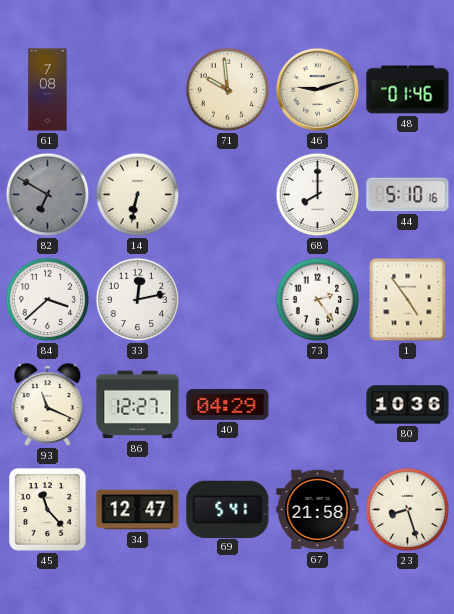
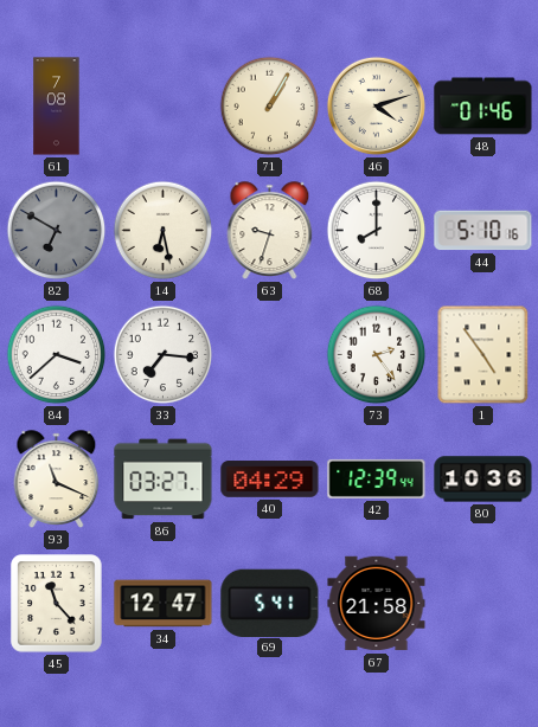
71: 9:59 -> 1:05 (270, 107)
46: 9:12 -> 4:12 (376, 105)
14: 6:32 -> 6:28 (164, 231)
63: none -> 9:33 (270, 231)
33: 12:13 -> 7:16 (164, 355)
86: 12:27 -> 03:27 (164, 480)
42: none -> 12:39 (377, 478)
23: 8:27 -> none (408, 510)
